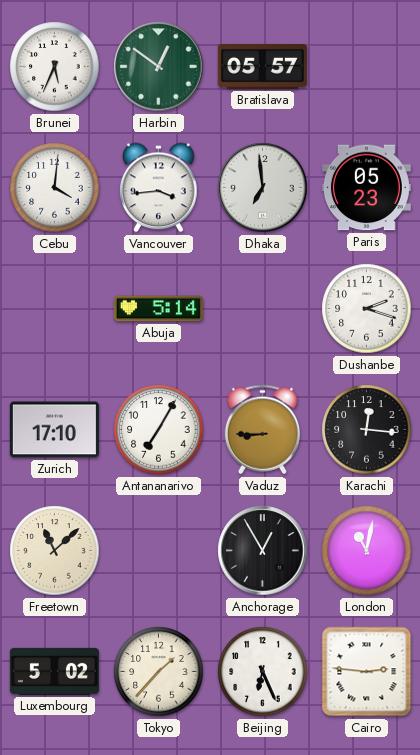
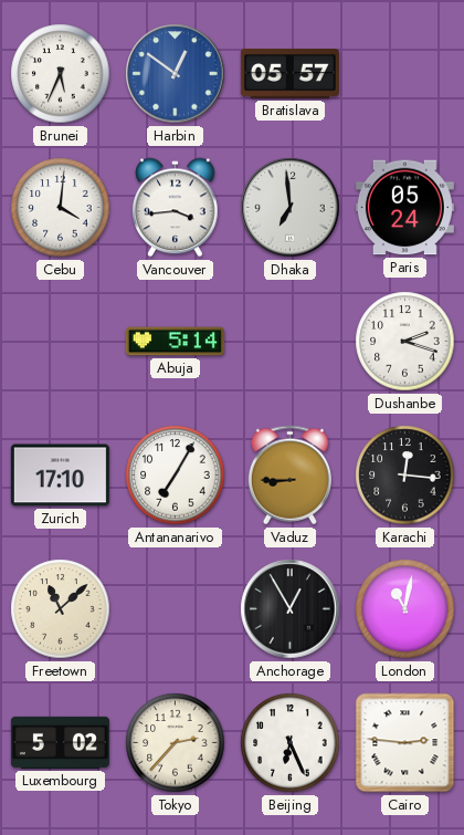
Harbin dial: green -> blue (176, 74)
Paris: 05:23 -> 05:24 (404, 208)
Tokyo: 1:37 -> 2:37 (176, 743)
